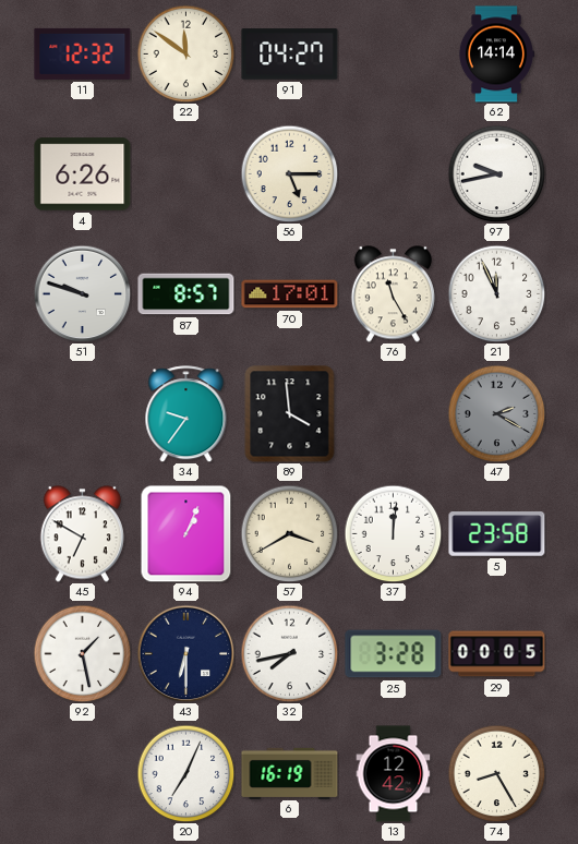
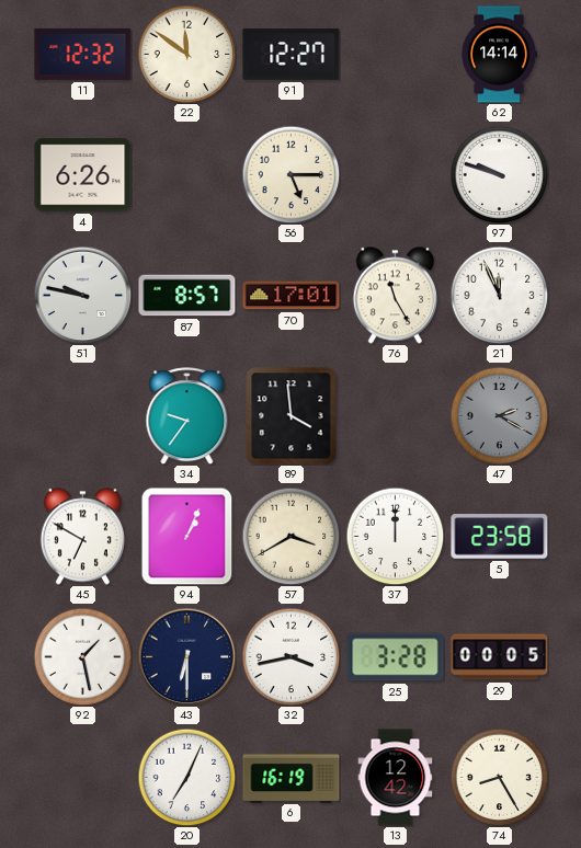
91: 04:27 -> 12:27 (292, 55)
97: 9:43 -> 9:48 (499, 174)
51: 9:48 -> 9:47 (82, 295)
37: 12:01 -> 12:00 (395, 536)
32: 7:43 -> 3:43 (290, 656)
